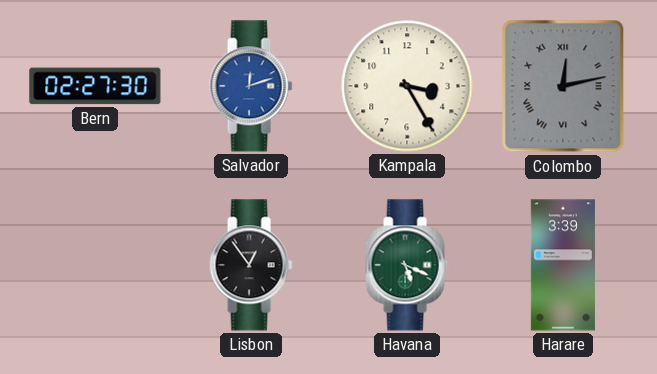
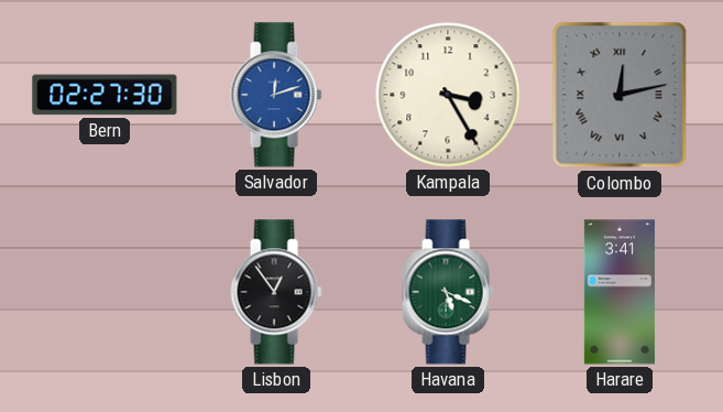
Harare: 3:39 -> 3:41 (620, 292)
